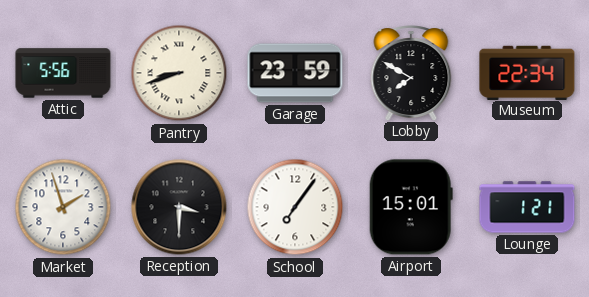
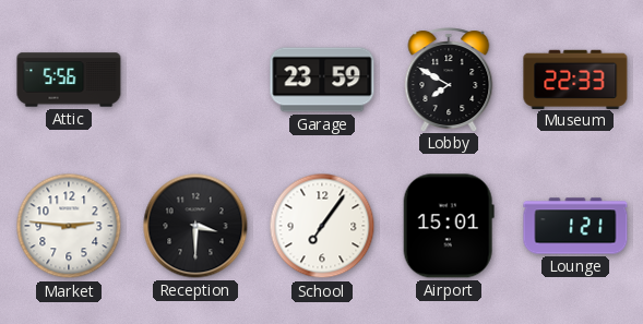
Pantry: 8:42 -> none (179, 73)
Museum: 22:34 -> 22:33 (575, 79)
Market: 1:57 -> 2:46 (69, 226)
